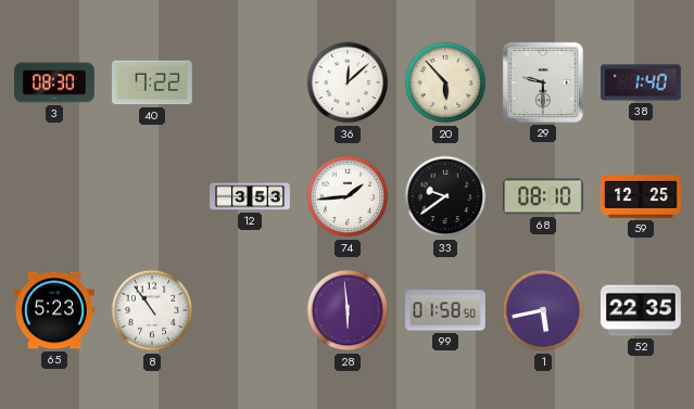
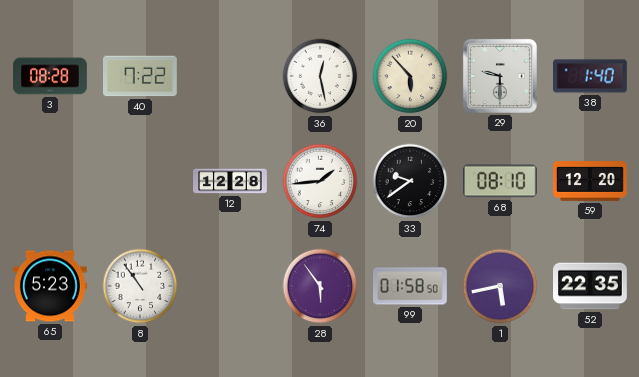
3: 08:30 -> 08:28 (50, 76)
36: 12:08 -> 12:28 (320, 76)
12: 3:53 -> 12:28 (230, 181)
59: 12:25 -> 12:20 (590, 182)
28: 5:59 -> 5:54 (320, 286)
